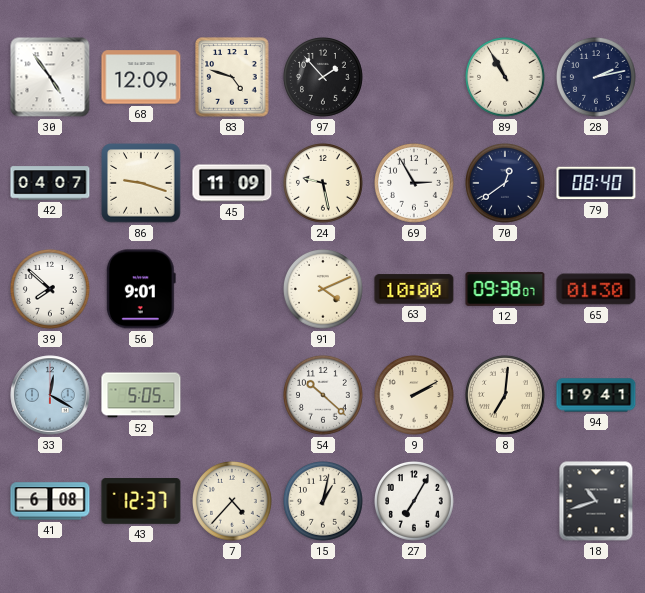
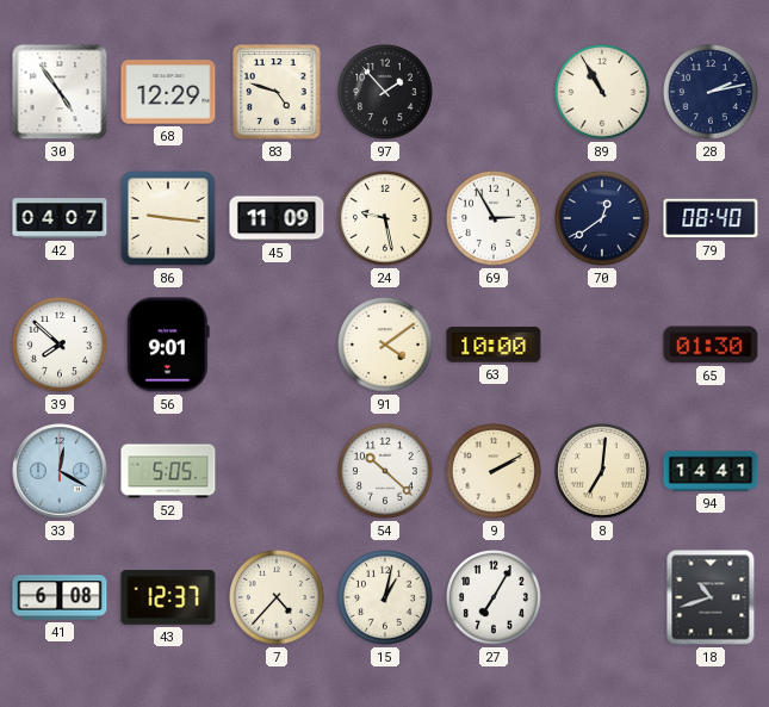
68: 12:09 -> 12:29 (168, 92)
86: 9:18 -> 9:16 (168, 218)
91: 4:11 -> 4:09 (386, 346)
12: 09:38 -> none (505, 289)
94: 19:41 -> 14:41 (711, 471)
